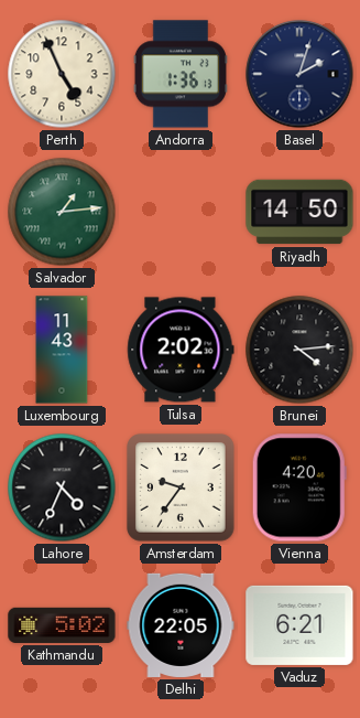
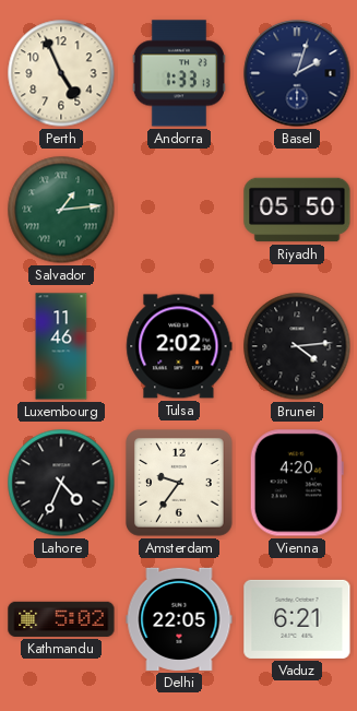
Andorra: 1:36 -> 1:33 (179, 73)
Riyadh: 14:50 -> 05:50 (297, 210)
Luxembourg: 11:43 -> 11:46 (61, 346)
